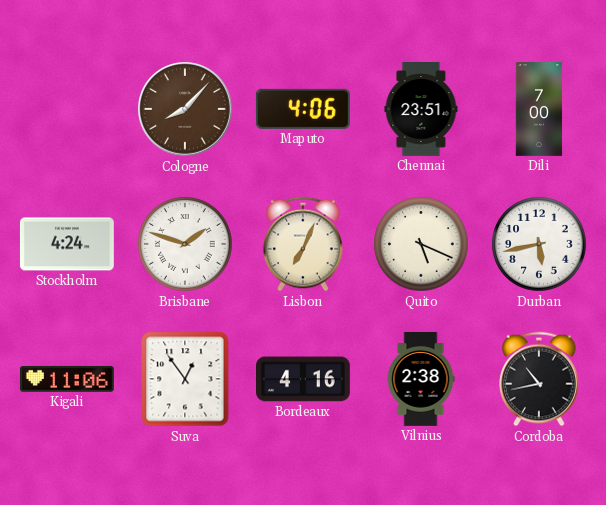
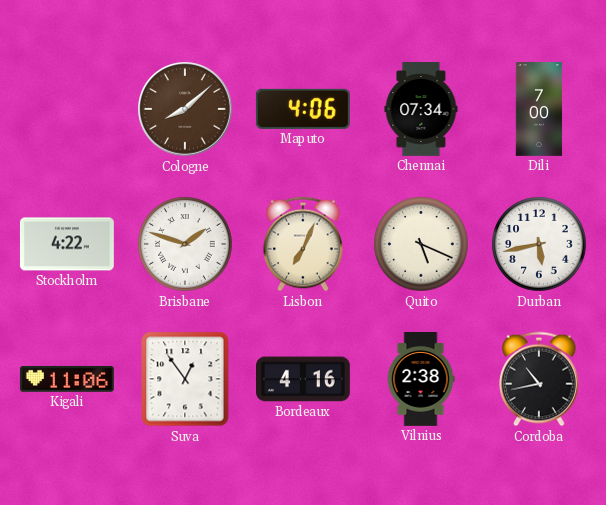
Cologne: 8:07 -> 8:08 (186, 110)
Chennai: 23:51 -> 07:34 (421, 110)
Stockholm: 4:24 -> 4:22 (67, 244)
